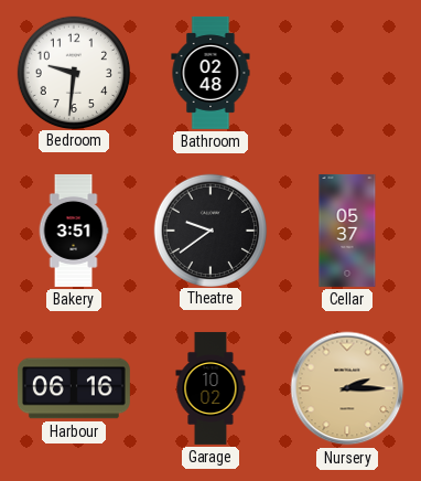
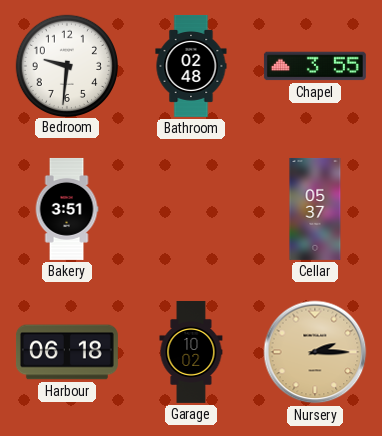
Chapel: none -> 3:55 (315, 66)
Theatre: 9:39 -> none (209, 229)
Harbour: 06:16 -> 06:18 (67, 352)
